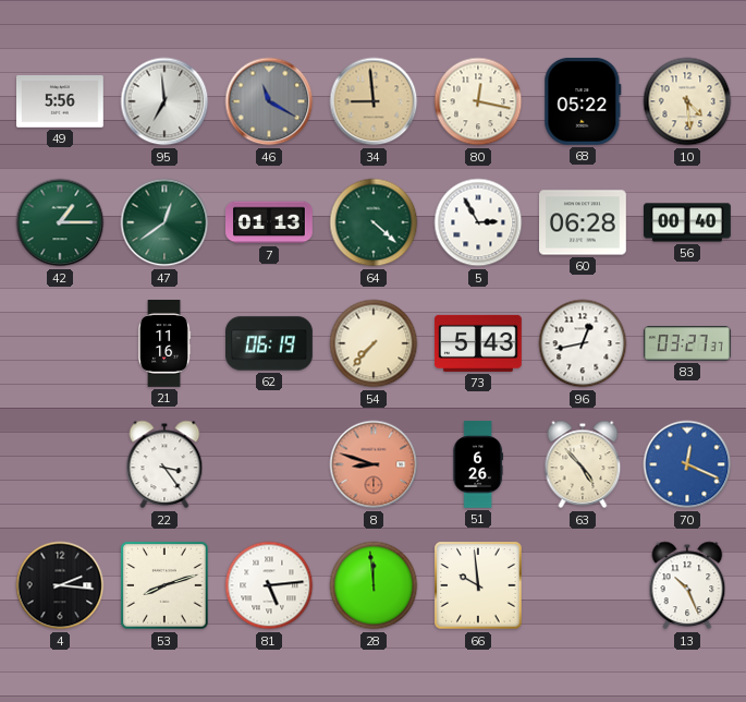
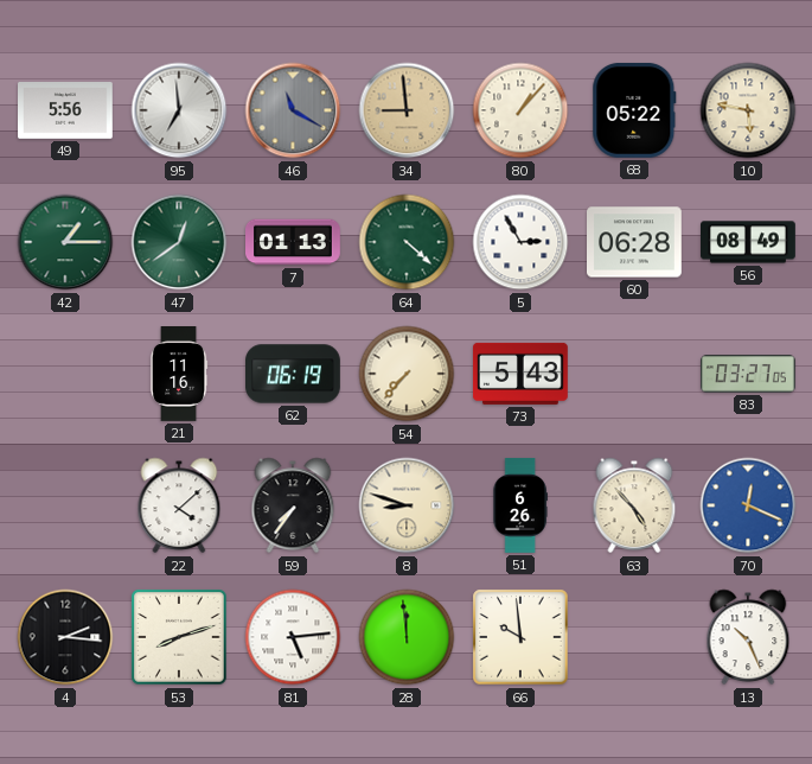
80: 12:17 -> 1:07 (520, 110)
10: 4:29 -> 5:47 (748, 110)
56: 00:40 -> 08:49 (749, 242)
96: 12:43 -> none (583, 343)
83: 03:27:37 -> 03:27:05 (749, 374)
22: 3:24 -> 4:08 (179, 505)
59: none -> 7:36 (293, 505)
8 dial: salmon -> cream (407, 505)
